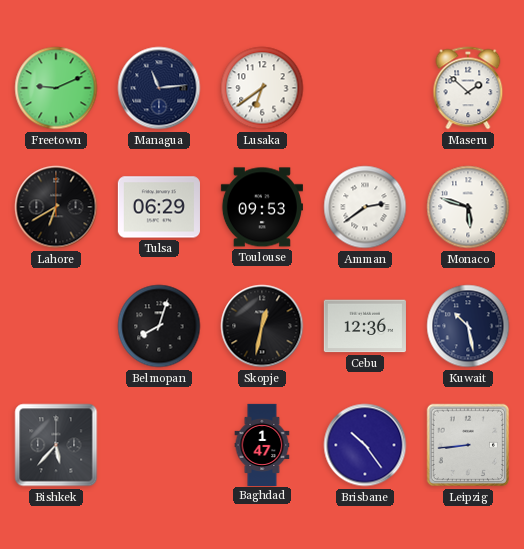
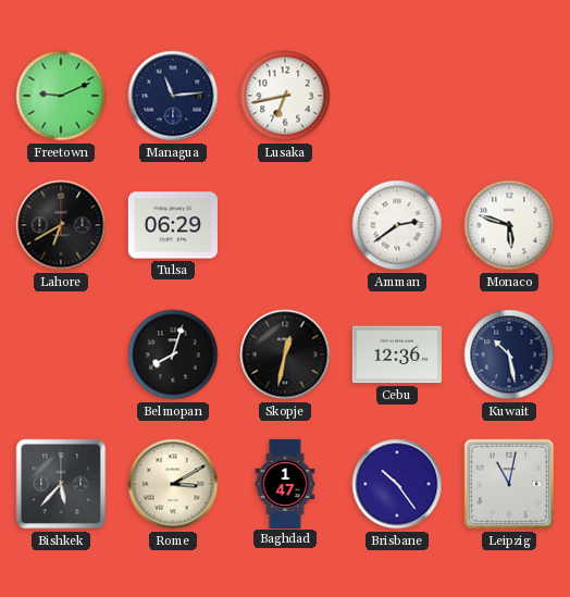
Lusaka: 6:39 -> 6:43 (285, 96)
Maseru: 1:52 -> none (468, 88)
Toulouse: 09:53 -> none (262, 207)
Rome: none -> 3:10 (173, 484)
Leipzig: 8:44 -> 11:02 (509, 484)
